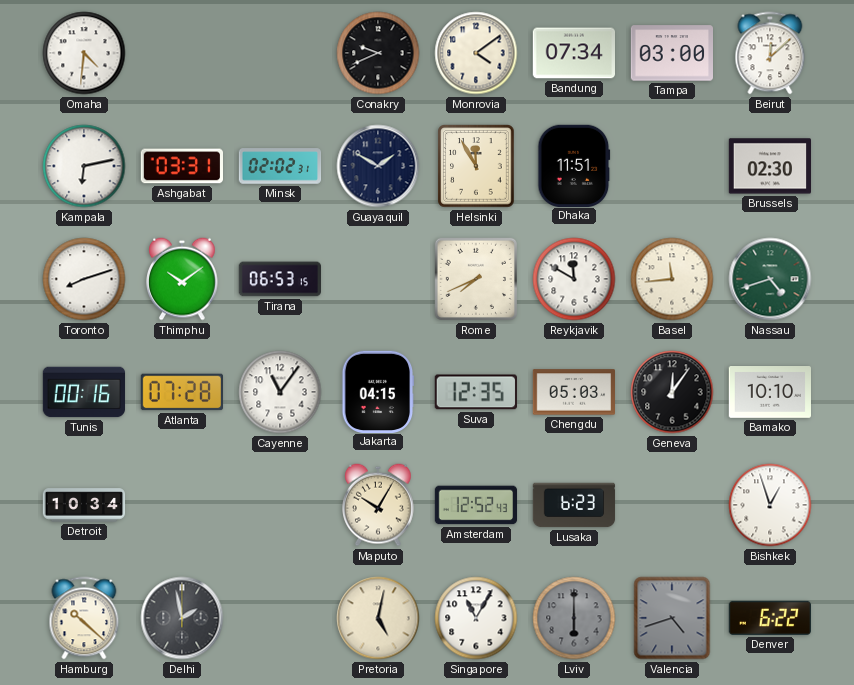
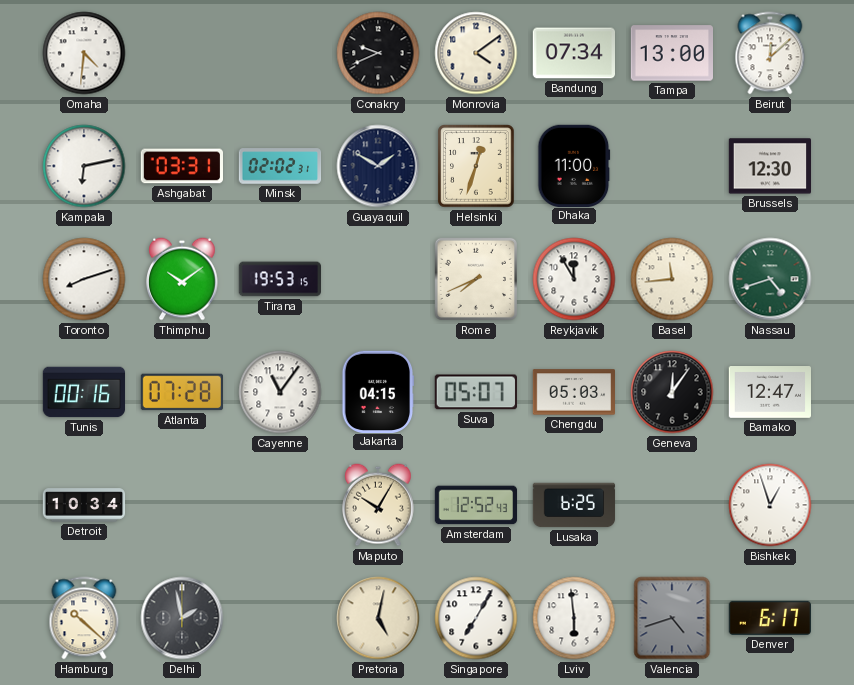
Tampa: 03:00 -> 13:00 (671, 53)
Helsinki: 11:55 -> 12:33 (476, 166)
Dhaka: 11:51 -> 11:00 (574, 165)
Brussels: 02:30 -> 12:30 (770, 166)
Tirana: 06:53 -> 19:53 (279, 279)
Reykjavik: 11:50 -> 11:55 (574, 279)
Suva: 12:35 -> 05:07 (476, 392)
Bamako: 10:10 -> 12:47 (769, 393)
Lusaka: 6:23 -> 6:25 (574, 505)
Singapore: 11:05 -> 7:05 (476, 618)
Lviv: 6:00 -> 5:59 (574, 618)
Lviv dial: grey -> white (574, 618)
Denver: 6:22 -> 6:17 (769, 618)
